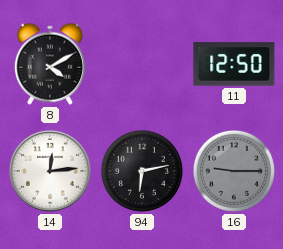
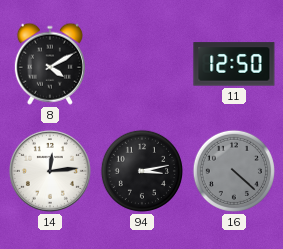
94: 6:13 -> 3:13 (142, 171)
16: 9:15 -> 4:22 (234, 171)
